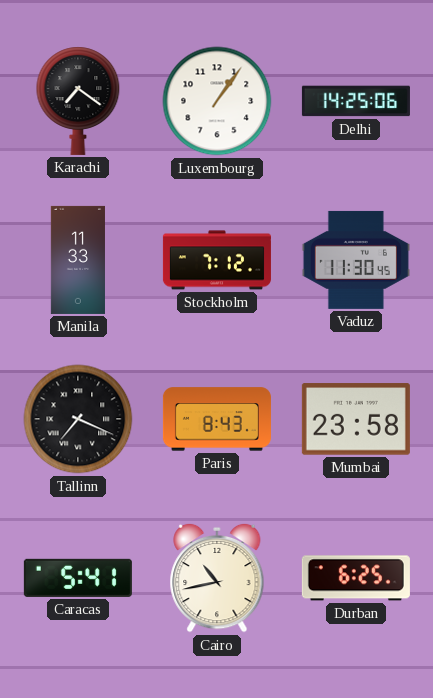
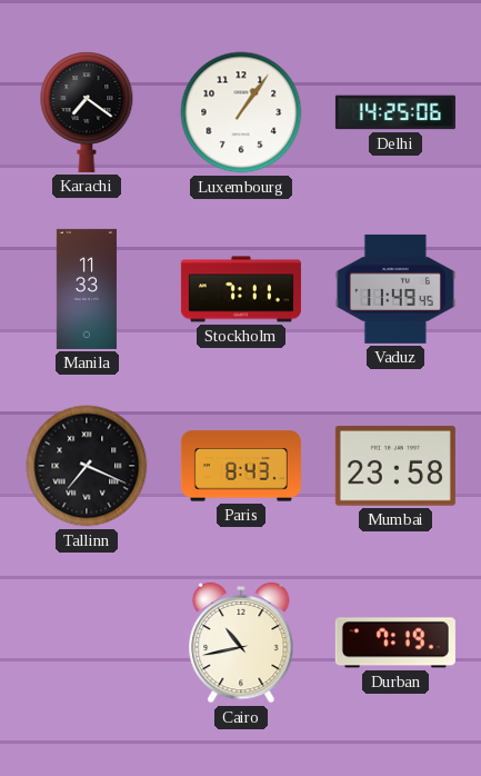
Stockholm: 7:12 -> 7:11 (241, 289)
Vaduz: 11:30 -> 11:49 (395, 289)
Caracas: 5:41 -> none (78, 578)
Durban: 6:25 -> 7:19 (395, 643)
